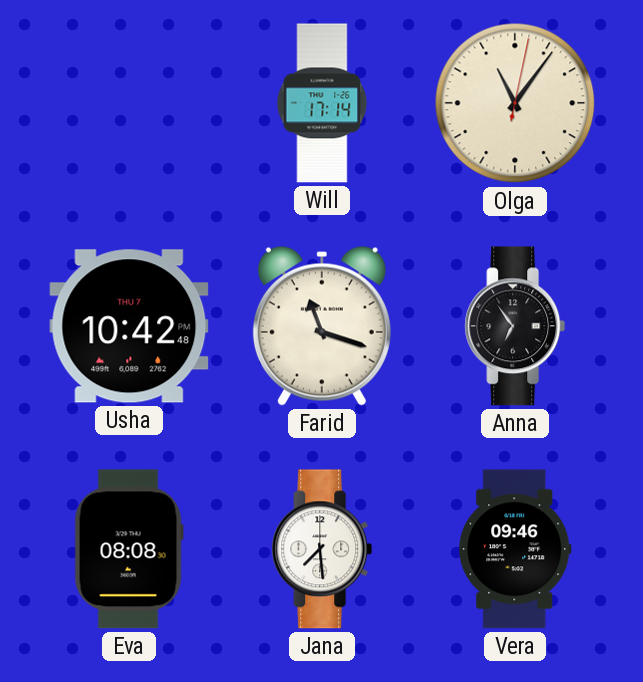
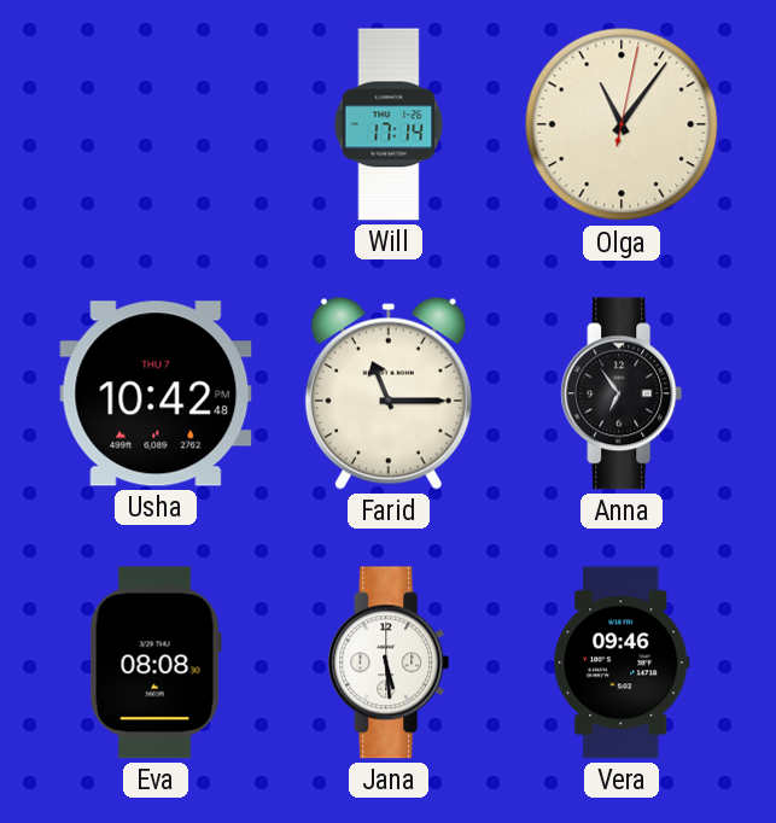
Farid: 11:18 -> 11:15 (389, 393)
Jana: 7:29 -> 5:29 (389, 663)
